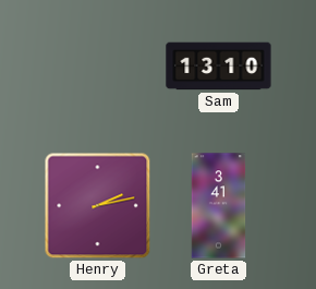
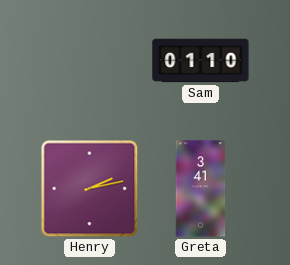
Sam: 13:10 -> 01:10 (201, 61)
